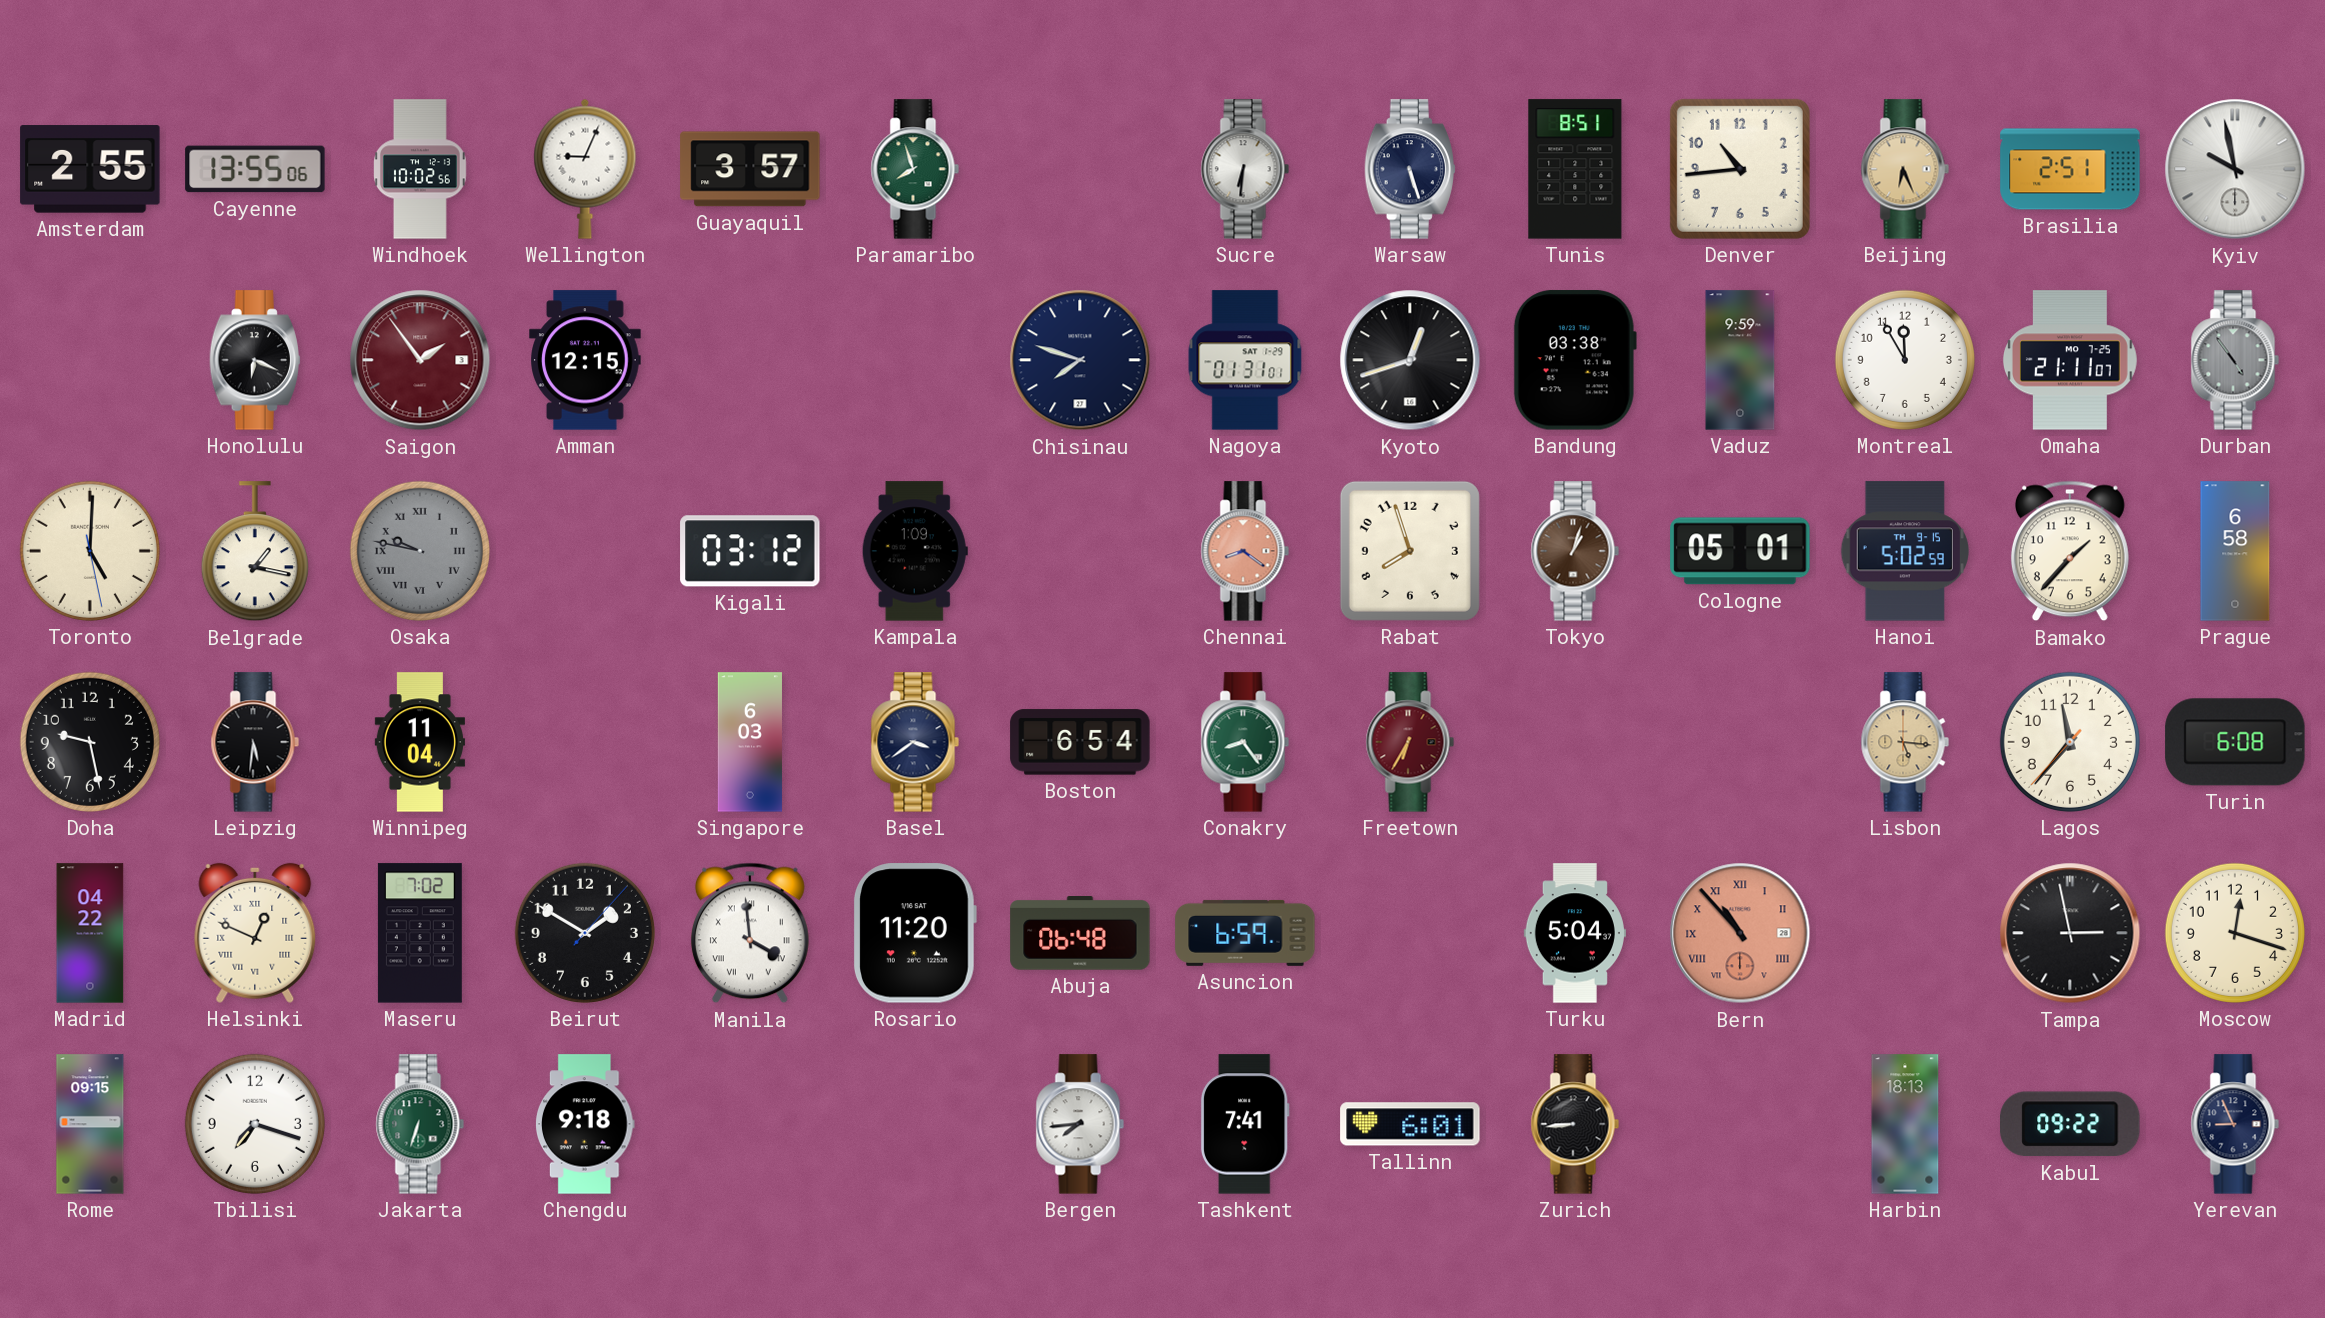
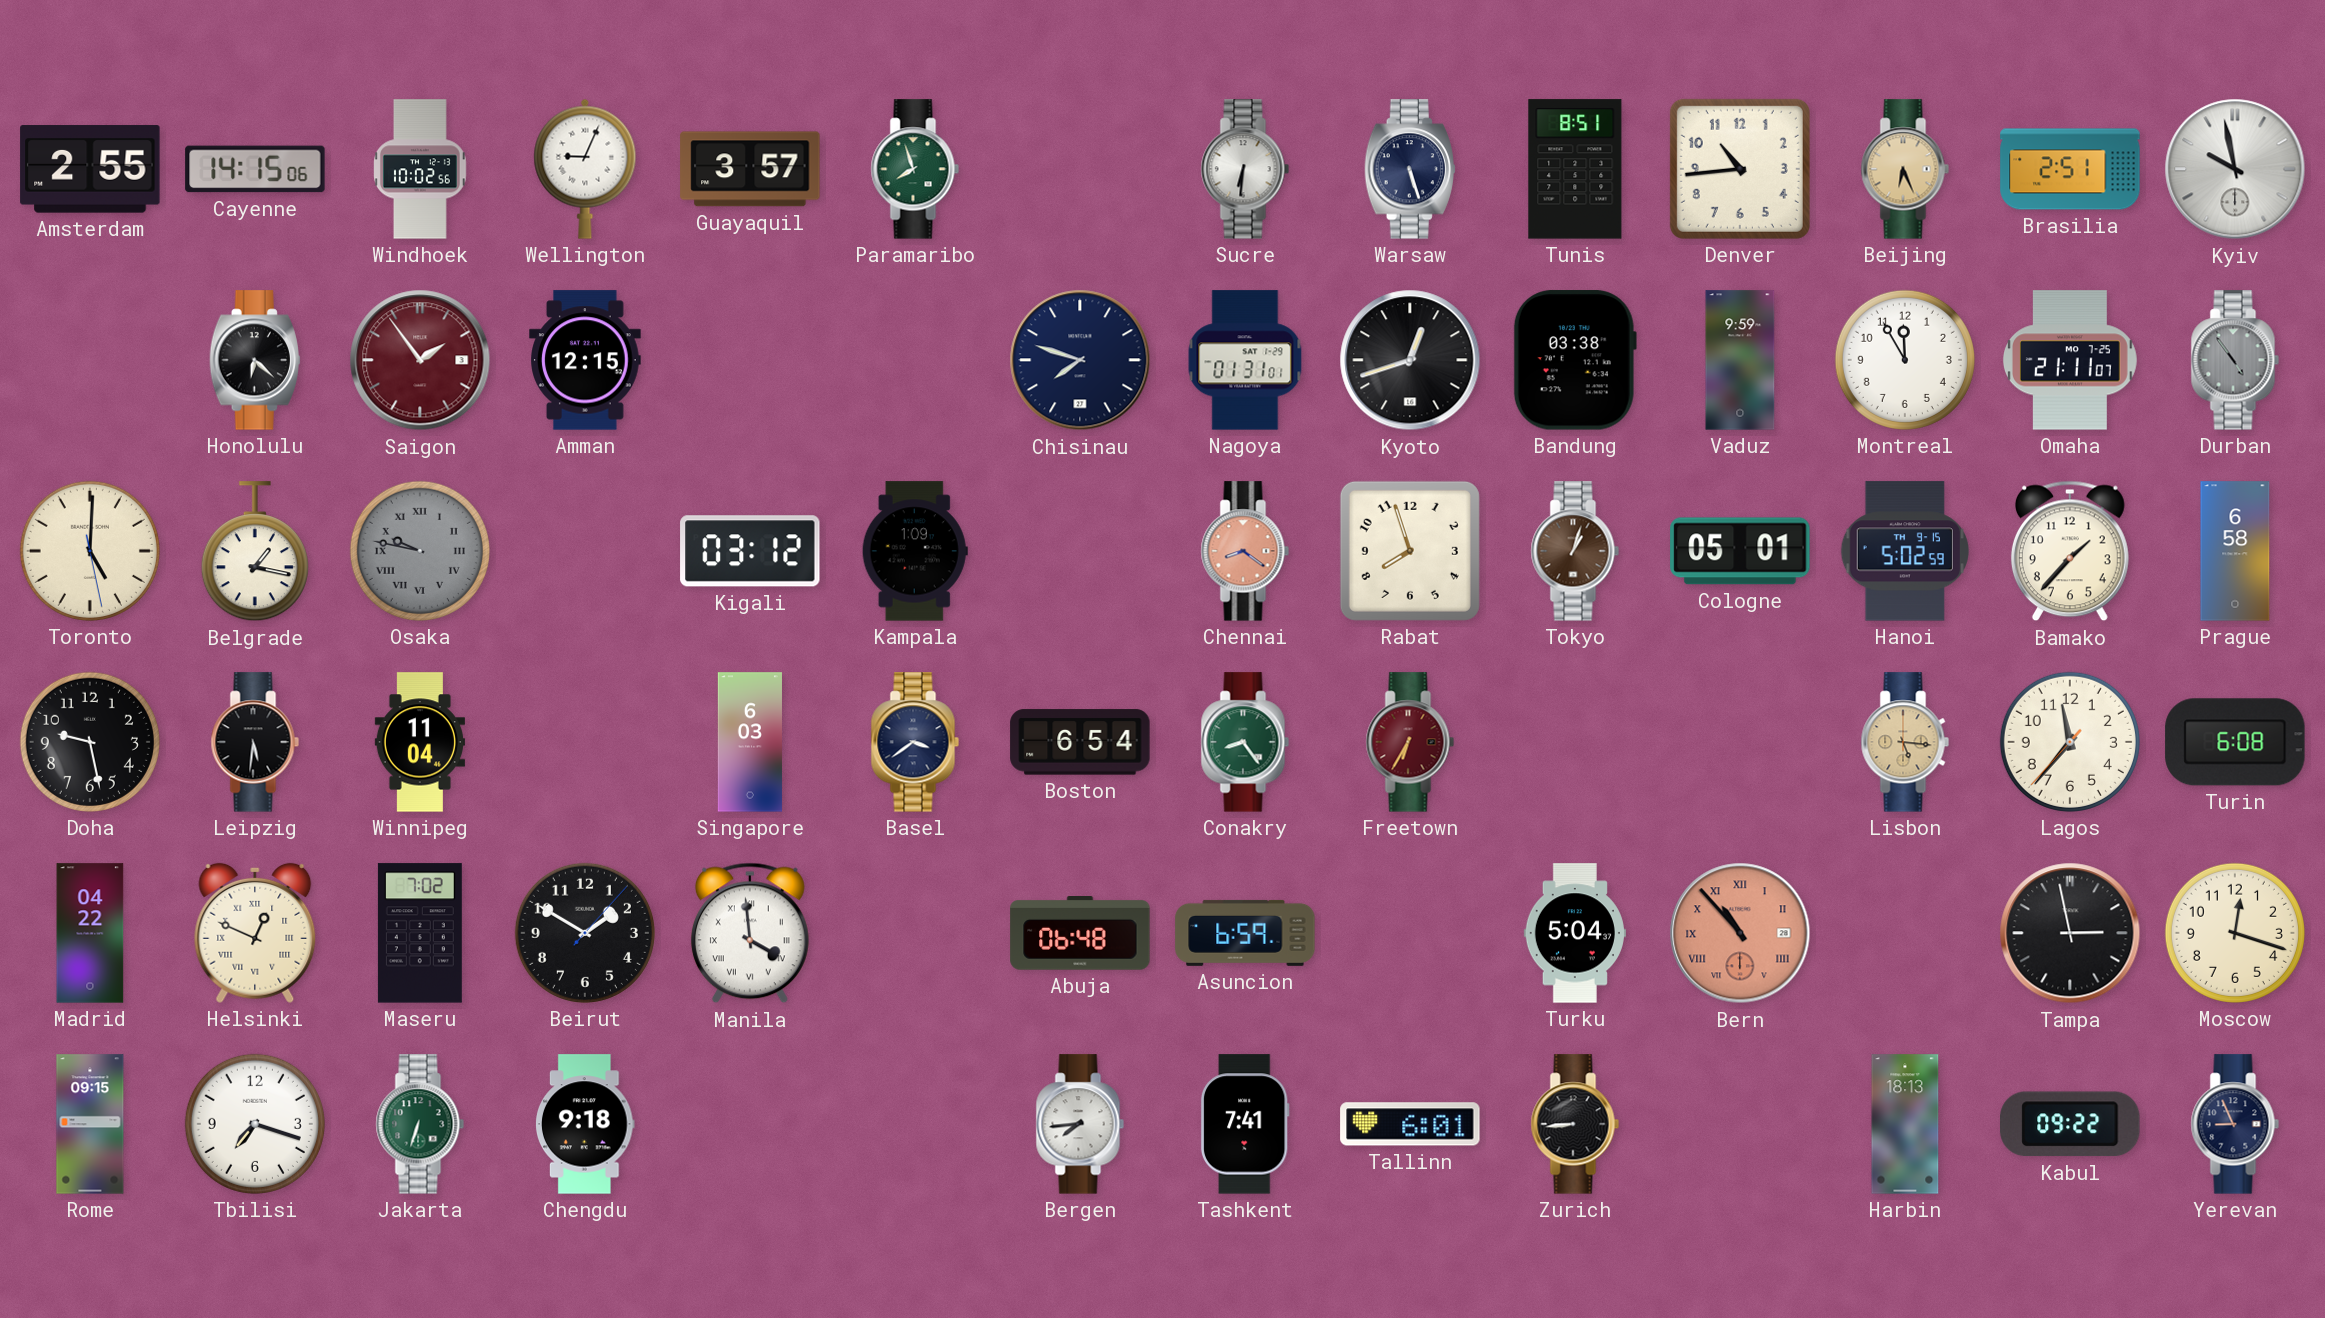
Cayenne: 13:55 -> 14:15 (255, 169)
Honolulu: 6:19 -> 6:22 (255, 360)
Rosario: 11:20 -> none (915, 933)
